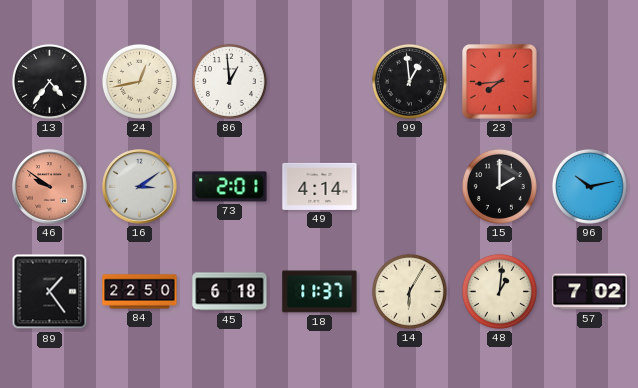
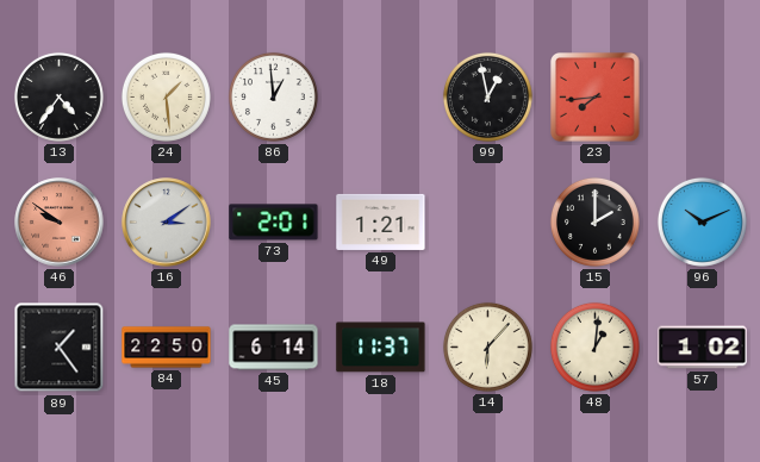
24: 12:43 -> 1:29 (166, 96)
99: 12:59 -> 12:58 (487, 96)
49: 4:14 -> 1:21 (381, 221)
96: 10:13 -> 10:11 (702, 221)
45: 6:18 -> 6:14 (274, 348)
14: 6:05 -> 6:07 (487, 346)
57: 7:02 -> 1:02 (703, 348)
